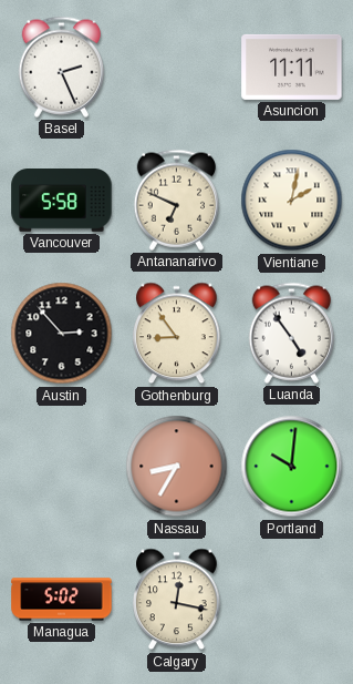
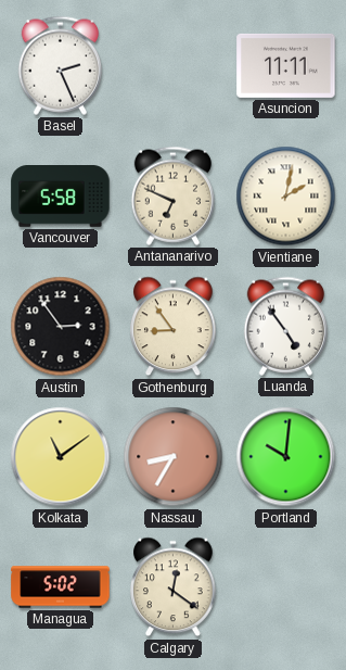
Austin: 2:53 -> 2:54 (61, 327)
Kolkata: none -> 11:09 (61, 457)
Calgary: 12:17 -> 12:21 (174, 587)
